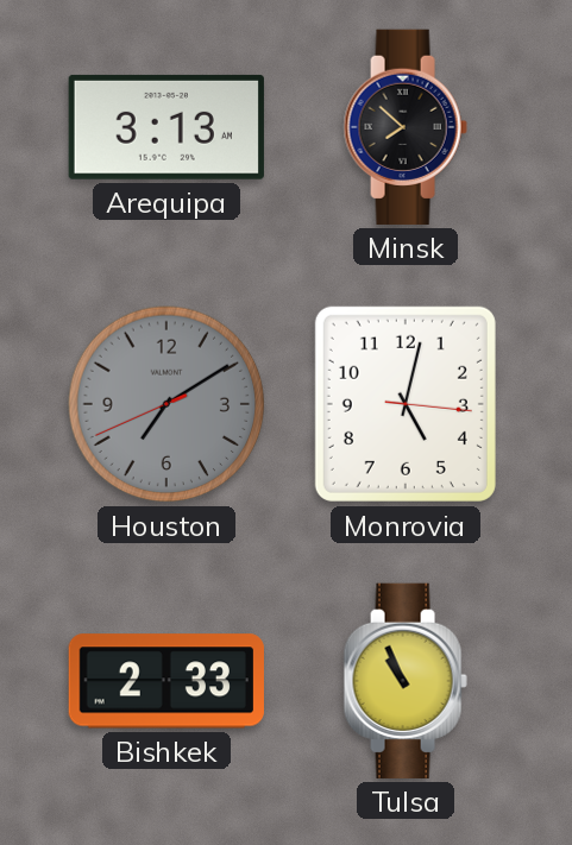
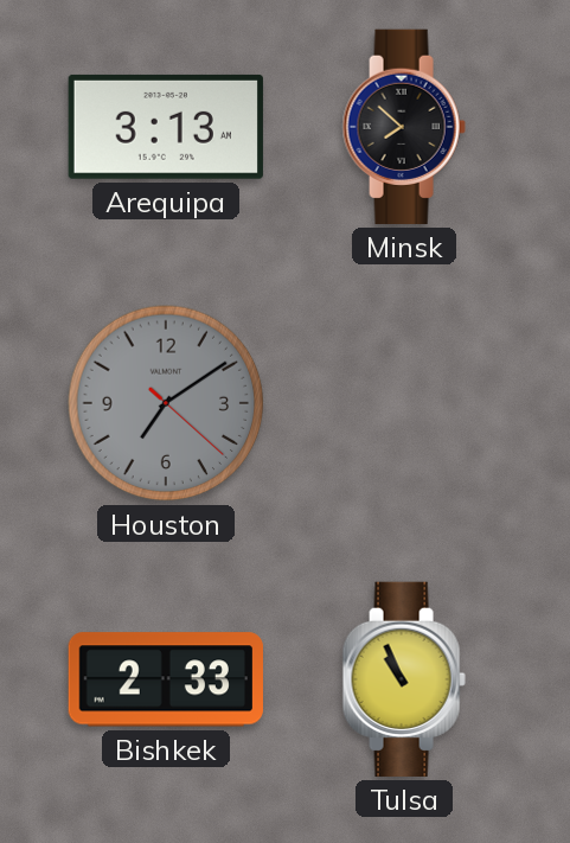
Houston: 7:09:41 -> 7:09:22 (166, 403)
Monrovia: 5:02 -> none (406, 404)
